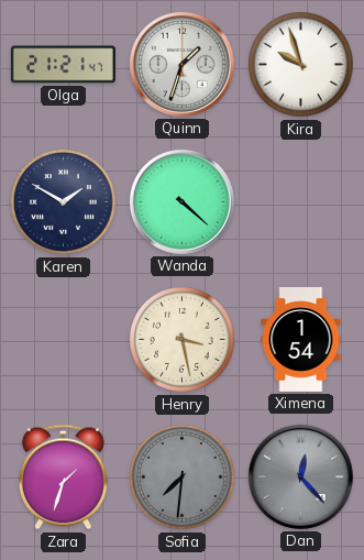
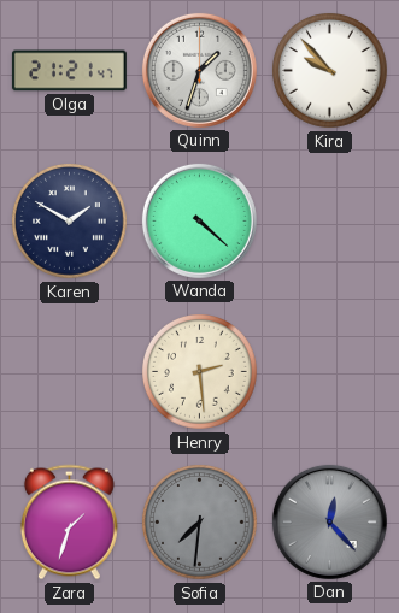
Kira: 9:57 -> 9:53 (330, 71)
Henry: 3:28 -> 2:29 (200, 372)
Ximena: 1:54 -> none (301, 339)
